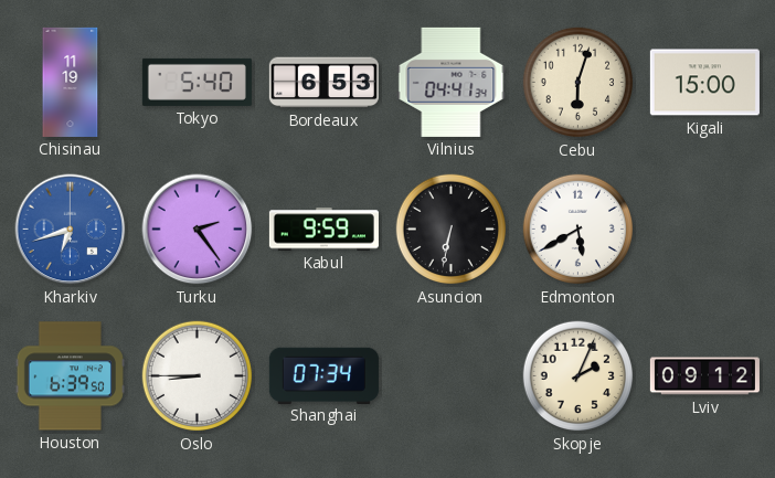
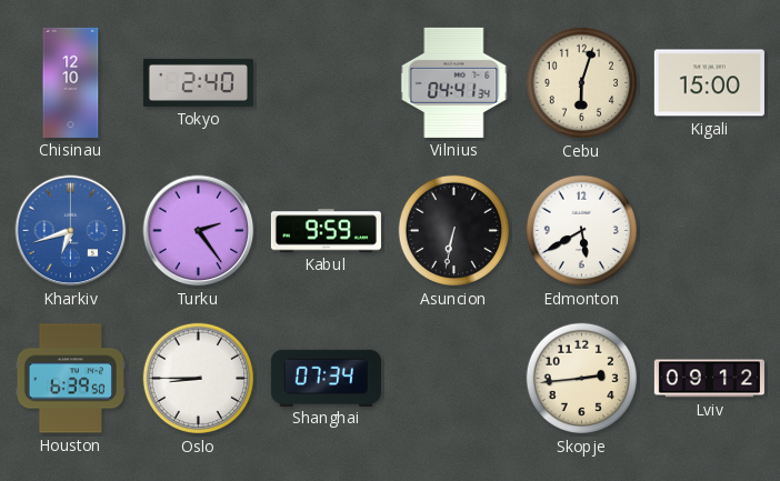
Chisinau: 11:19 -> 12:10 (71, 82)
Tokyo: 5:40 -> 2:40 (198, 82)
Bordeaux: 6:53 -> none (323, 83)
Skopje: 2:04 -> 2:44 (582, 379)
